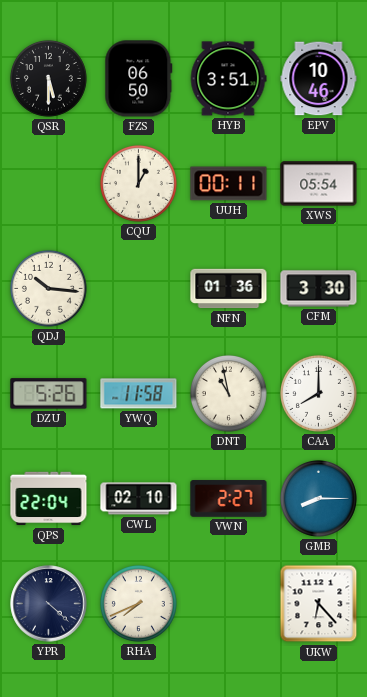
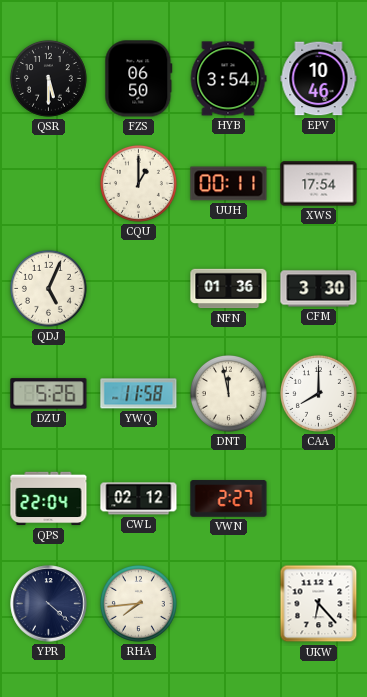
HYB: 3:51 -> 3:54 (228, 79)
XWS: 05:54 -> 17:54 (319, 184)
QDJ: 10:16 -> 5:04 (48, 288)
DNT: 10:58 -> 11:58 (228, 393)
CWL: 02:10 -> 02:12 (139, 499)
GMB: 8:15 -> none (318, 498)
RHA: 7:41 -> 7:44 (138, 603)
